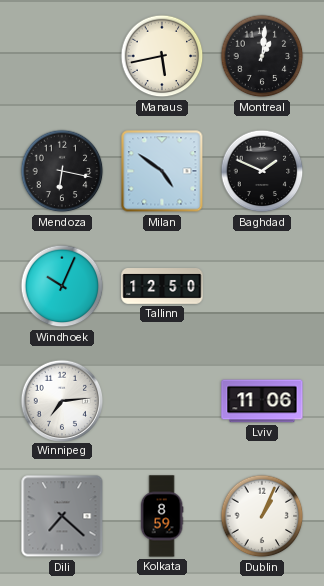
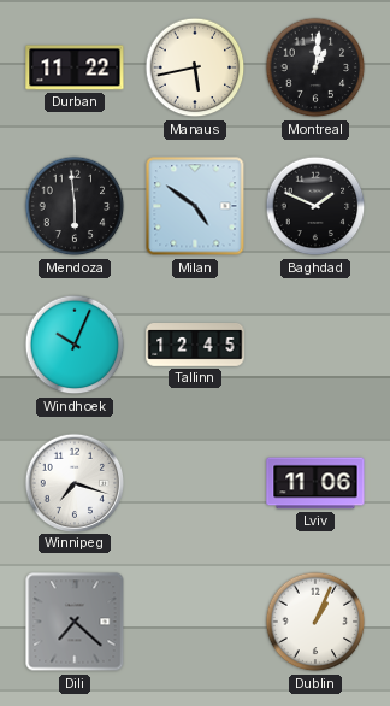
Durban: none -> 11:22 (75, 67)
Mendoza: 6:17 -> 5:59 (75, 206)
Tallinn: 12:50 -> 12:45 (195, 346)
Winnipeg: 7:14 -> 7:18 (73, 482)
Kolkata: 8:59 -> none (162, 516)
